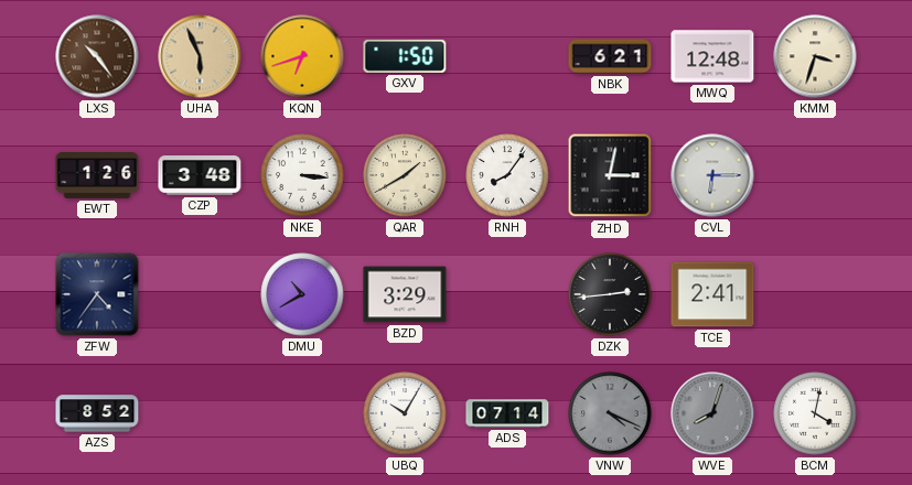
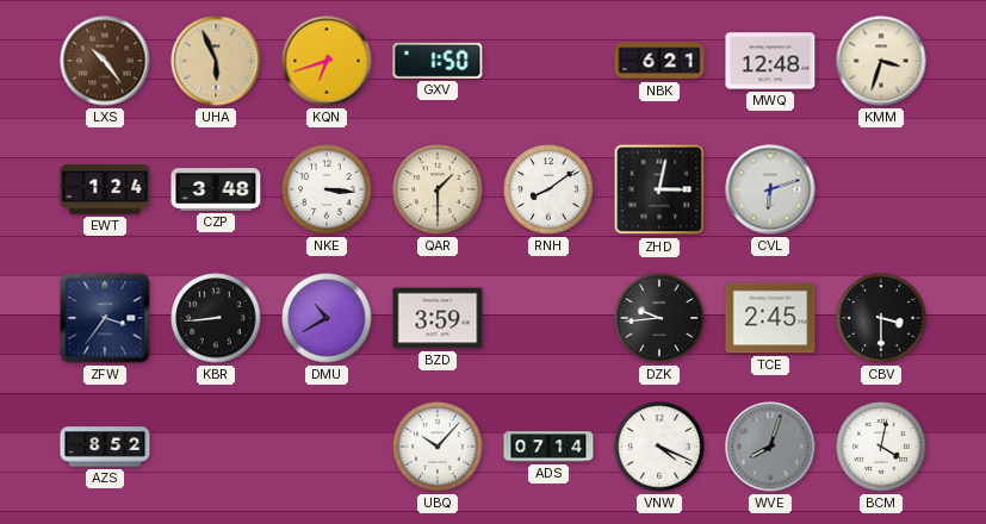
EWT: 1:26 -> 1:24 (105, 191)
QAR: 1:40 -> 1:30 (438, 189)
RNH: 8:06 -> 8:09 (548, 189)
CVL: 6:15 -> 6:12 (770, 189)
ZFW: 4:36 -> 3:36 (105, 318)
KBR: none -> 8:44 (216, 318)
BZD: 3:29 -> 3:59 (438, 318)
DZK: 2:44 -> 9:44 (659, 318)
TCE: 2:41 -> 2:45 (770, 318)
CBV: none -> 3:30 (881, 318)
UBQ: 10:05 -> 10:07 (438, 447)
VNW dial: grey -> white (659, 447)
